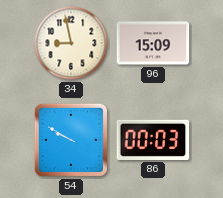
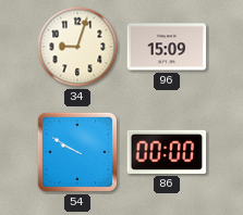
34: 8:58 -> 9:03 (77, 47)
86: 00:03 -> 00:00 (167, 152)
